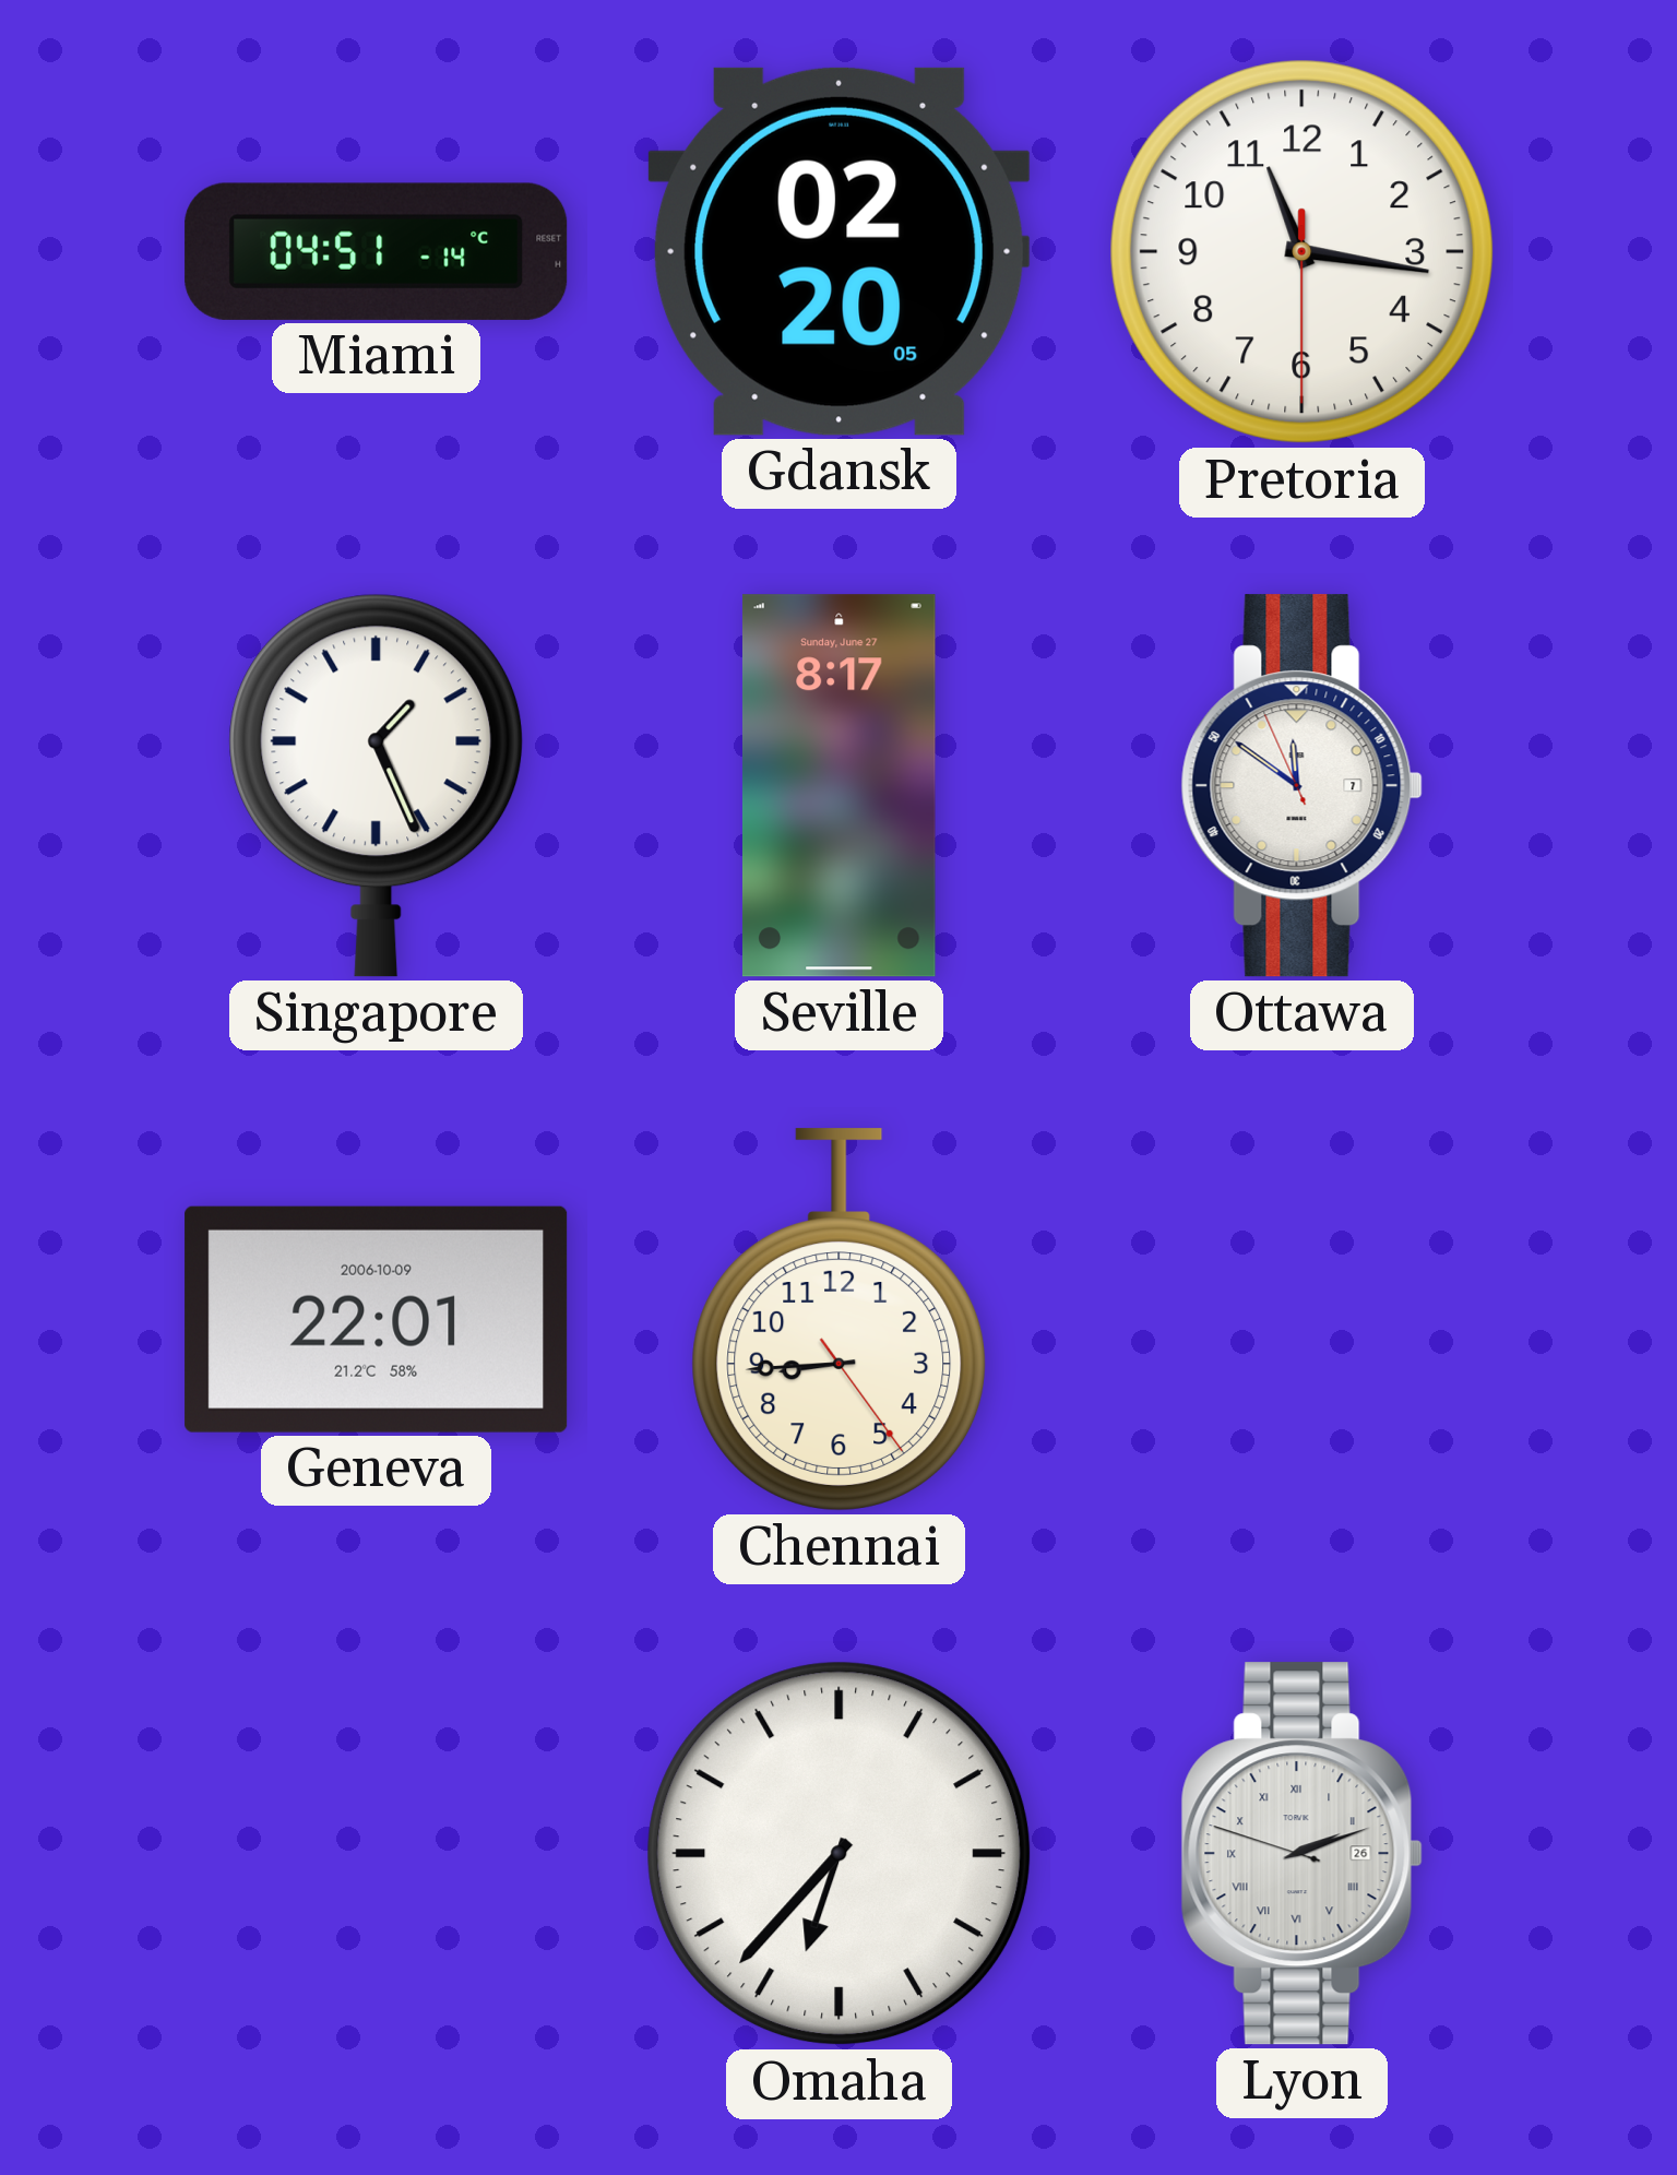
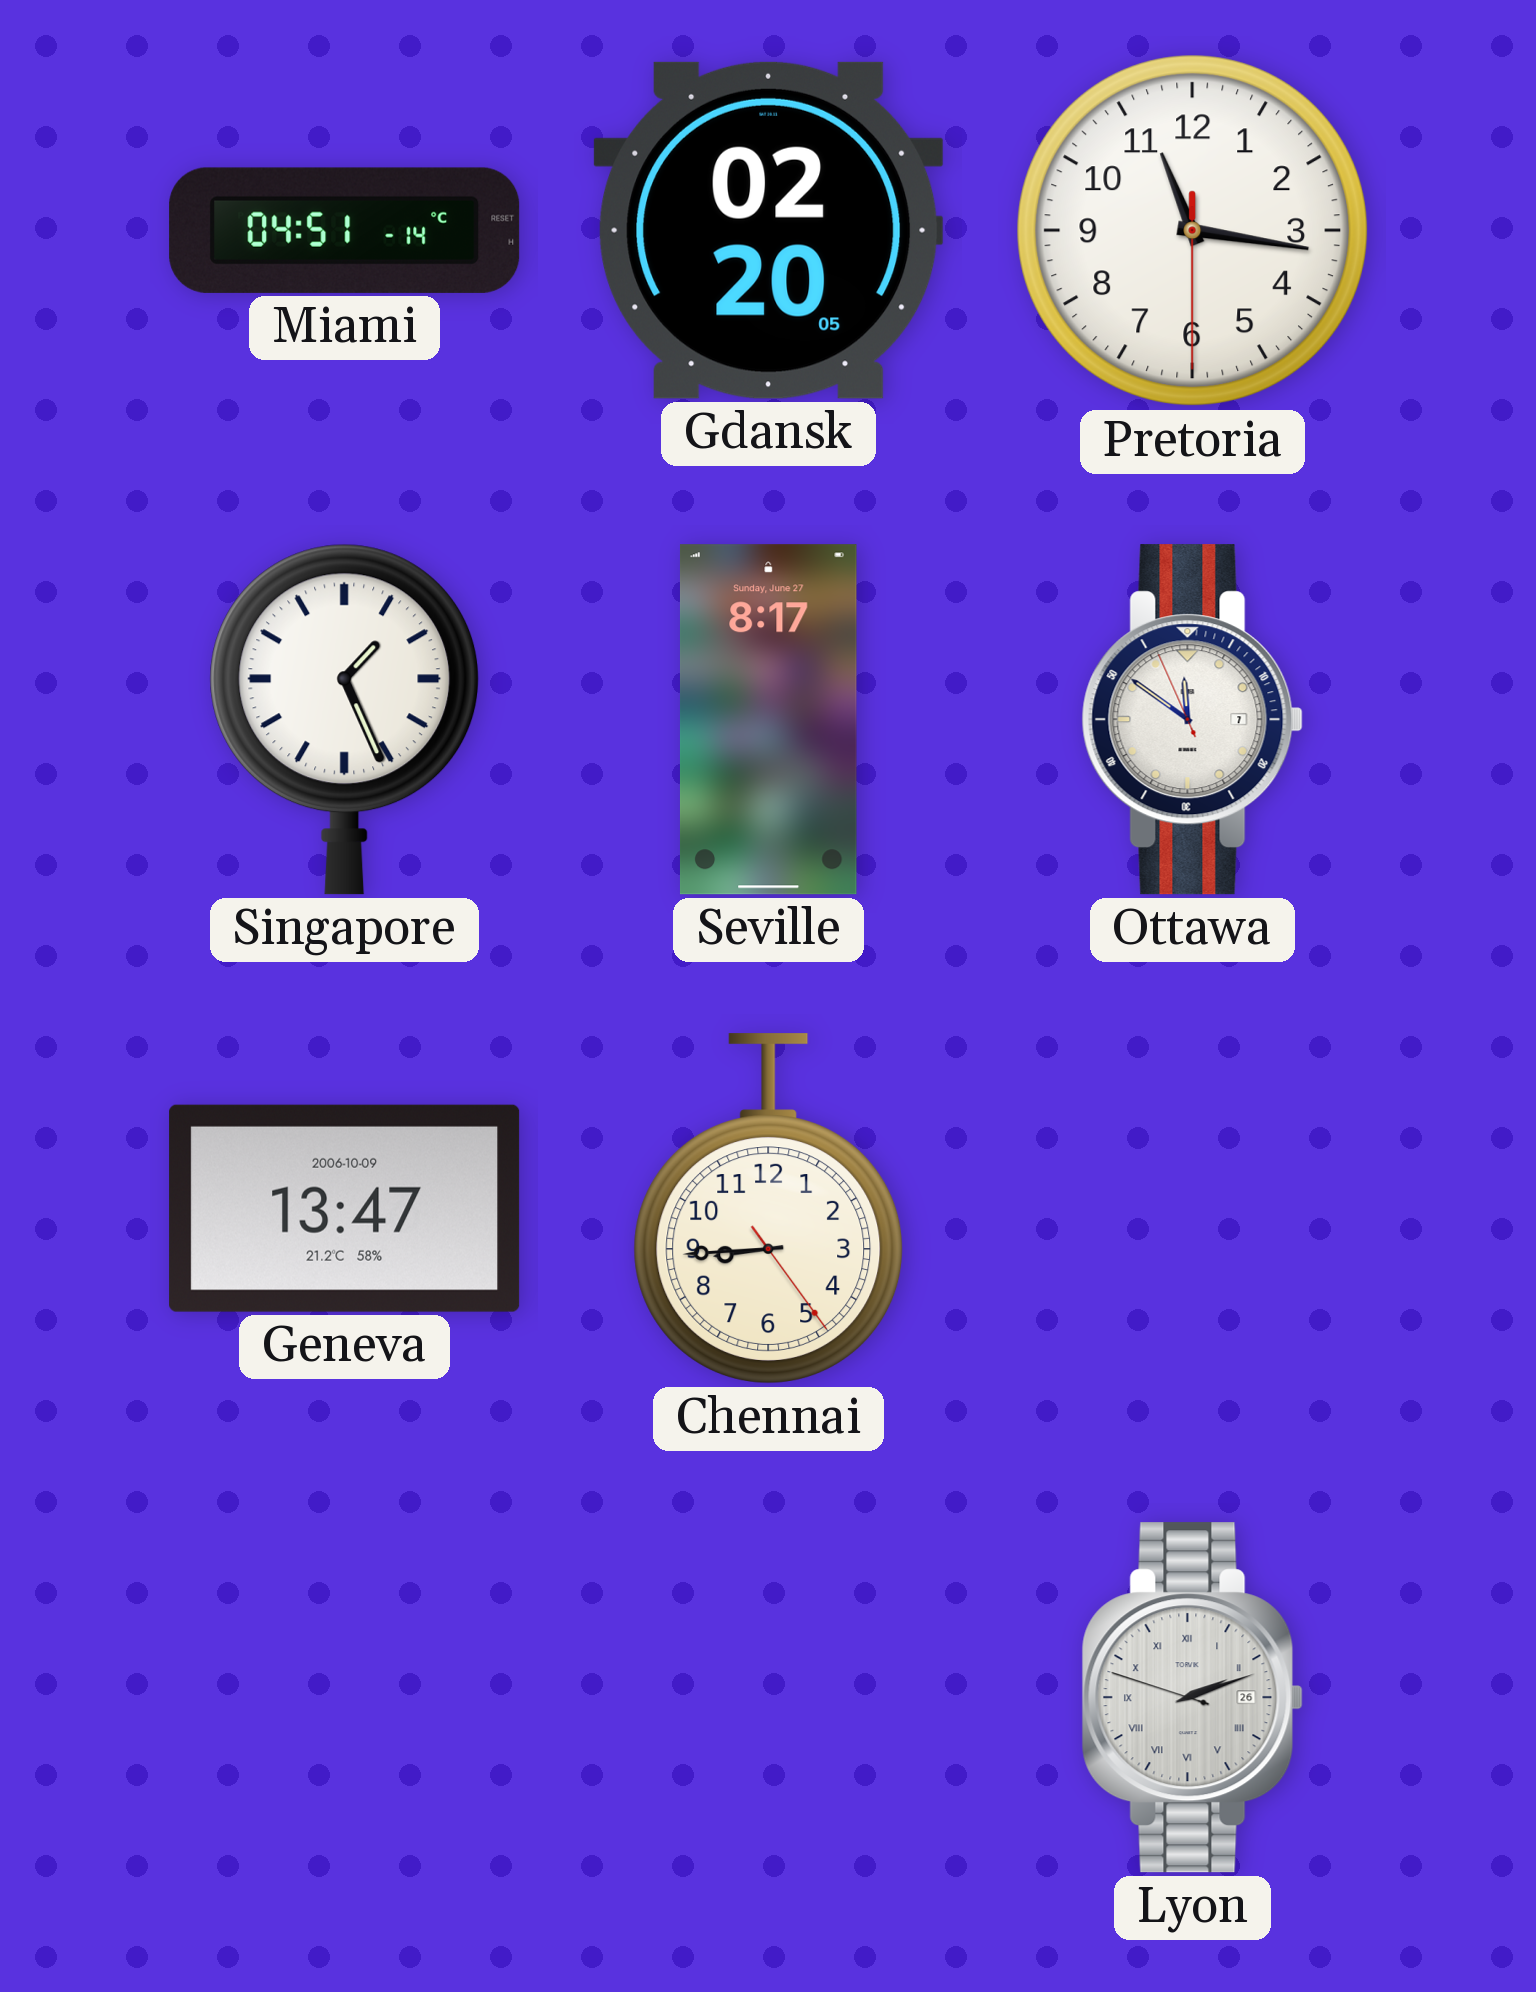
Geneva: 22:01 -> 13:47 (345, 1208)
Omaha: 6:37 -> none (840, 1854)
